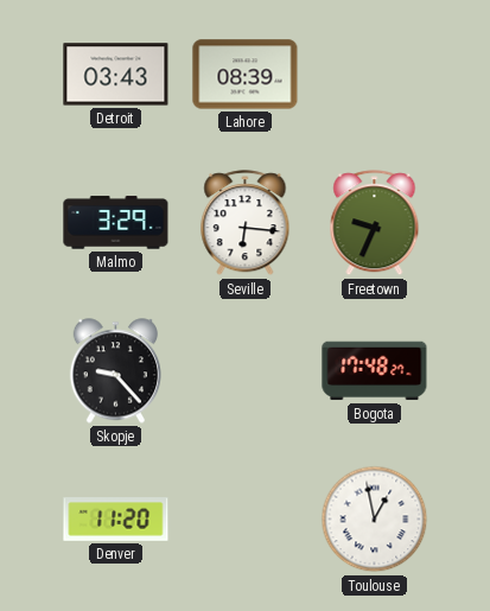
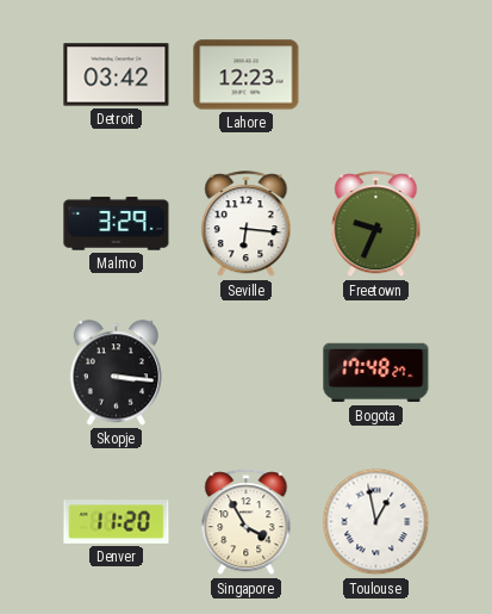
Detroit: 03:43 -> 03:42 (117, 75)
Lahore: 08:39 -> 12:23 (247, 75)
Skopje: 9:23 -> 3:16 (116, 373)
Singapore: none -> 3:55 (247, 522)
